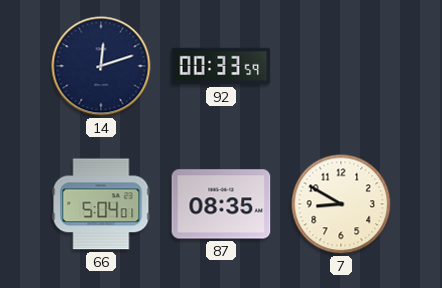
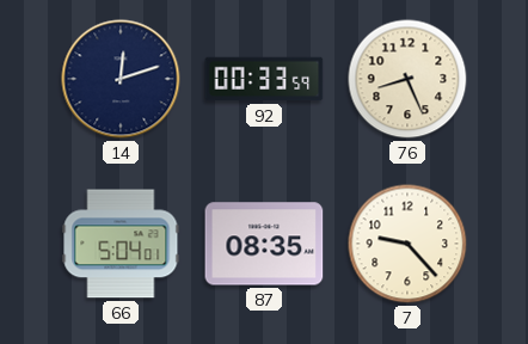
76: none -> 8:26 (407, 79)
7: 8:50 -> 9:23 (407, 244)
